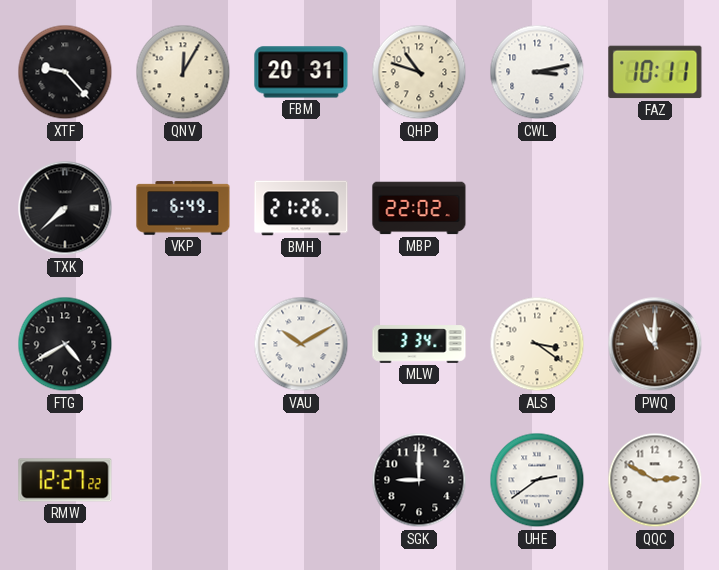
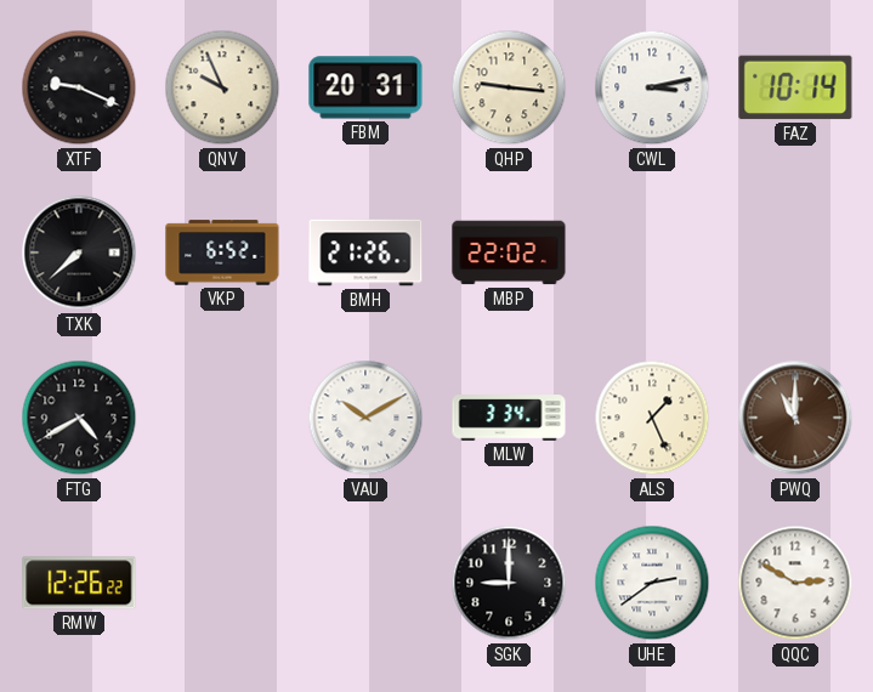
XTF: 9:23 -> 9:19 (79, 87)
QNV: 12:05 -> 9:56 (222, 87)
QHP: 10:48 -> 9:16 (509, 87)
FAZ: 10:11 -> 10:14 (795, 87)
VKP: 6:49 -> 6:52 (222, 253)
ALS: 3:21 -> 1:26 (652, 418)
RMW: 12:27 -> 12:26 (79, 583)
